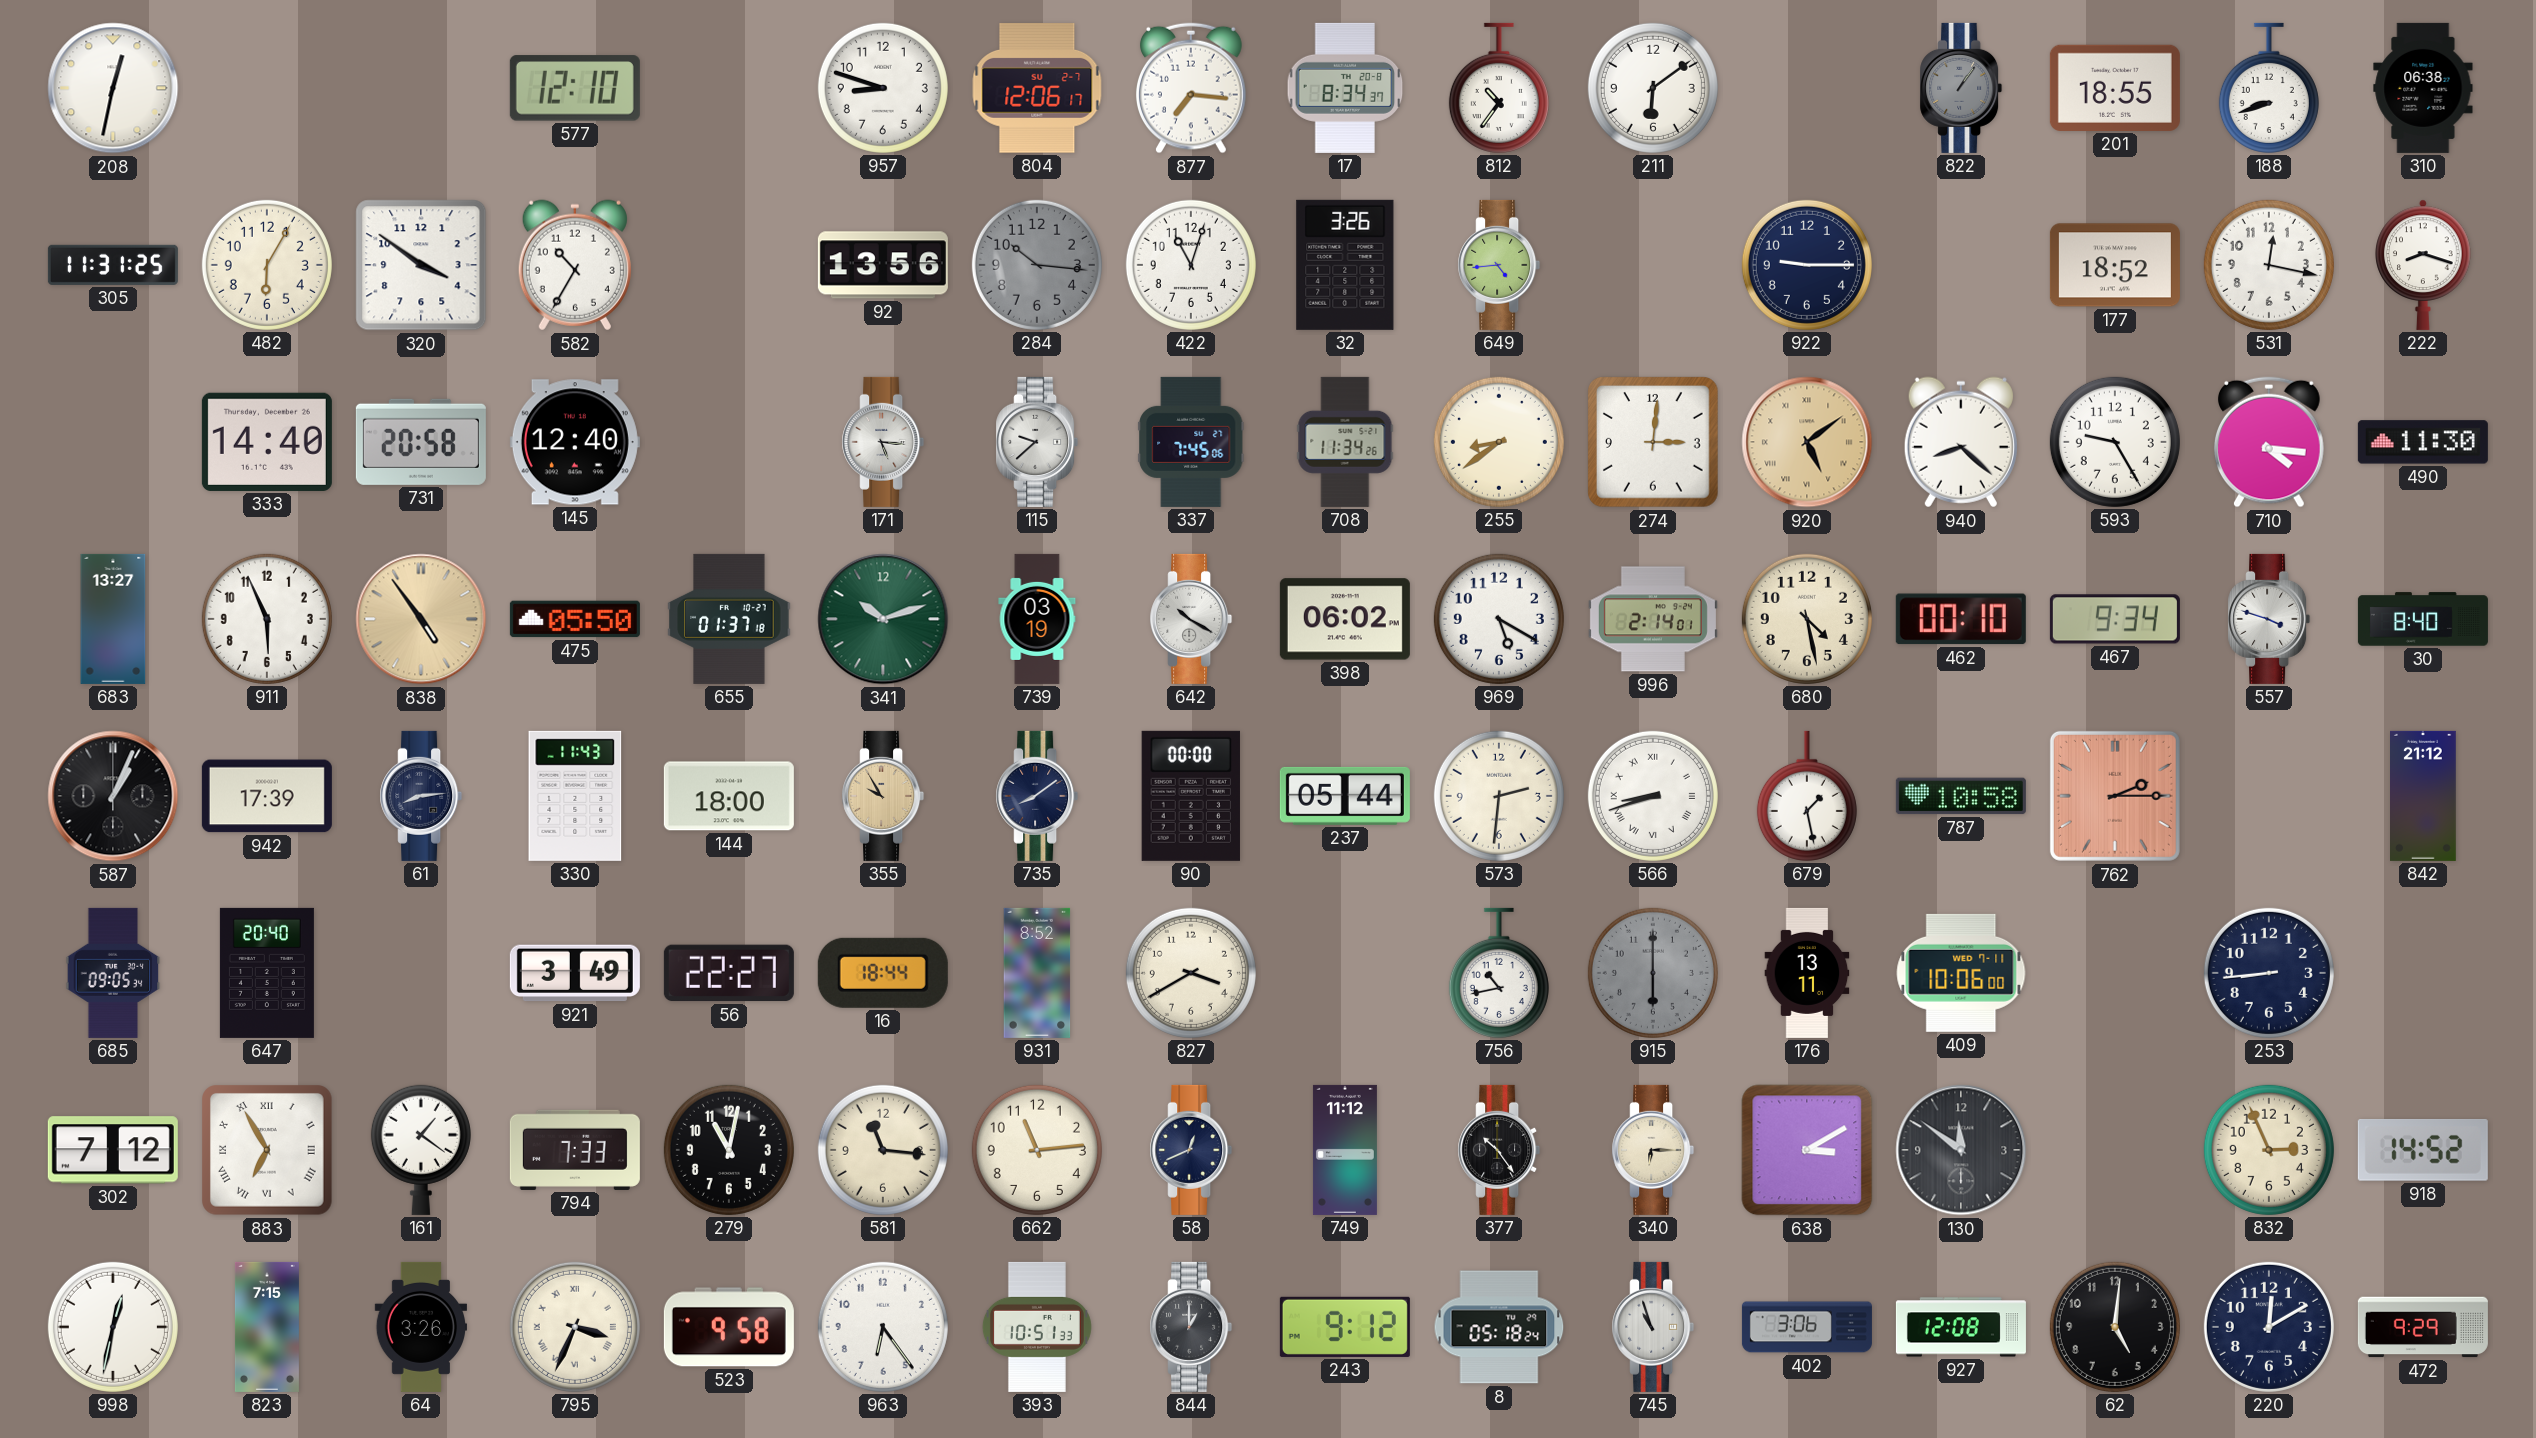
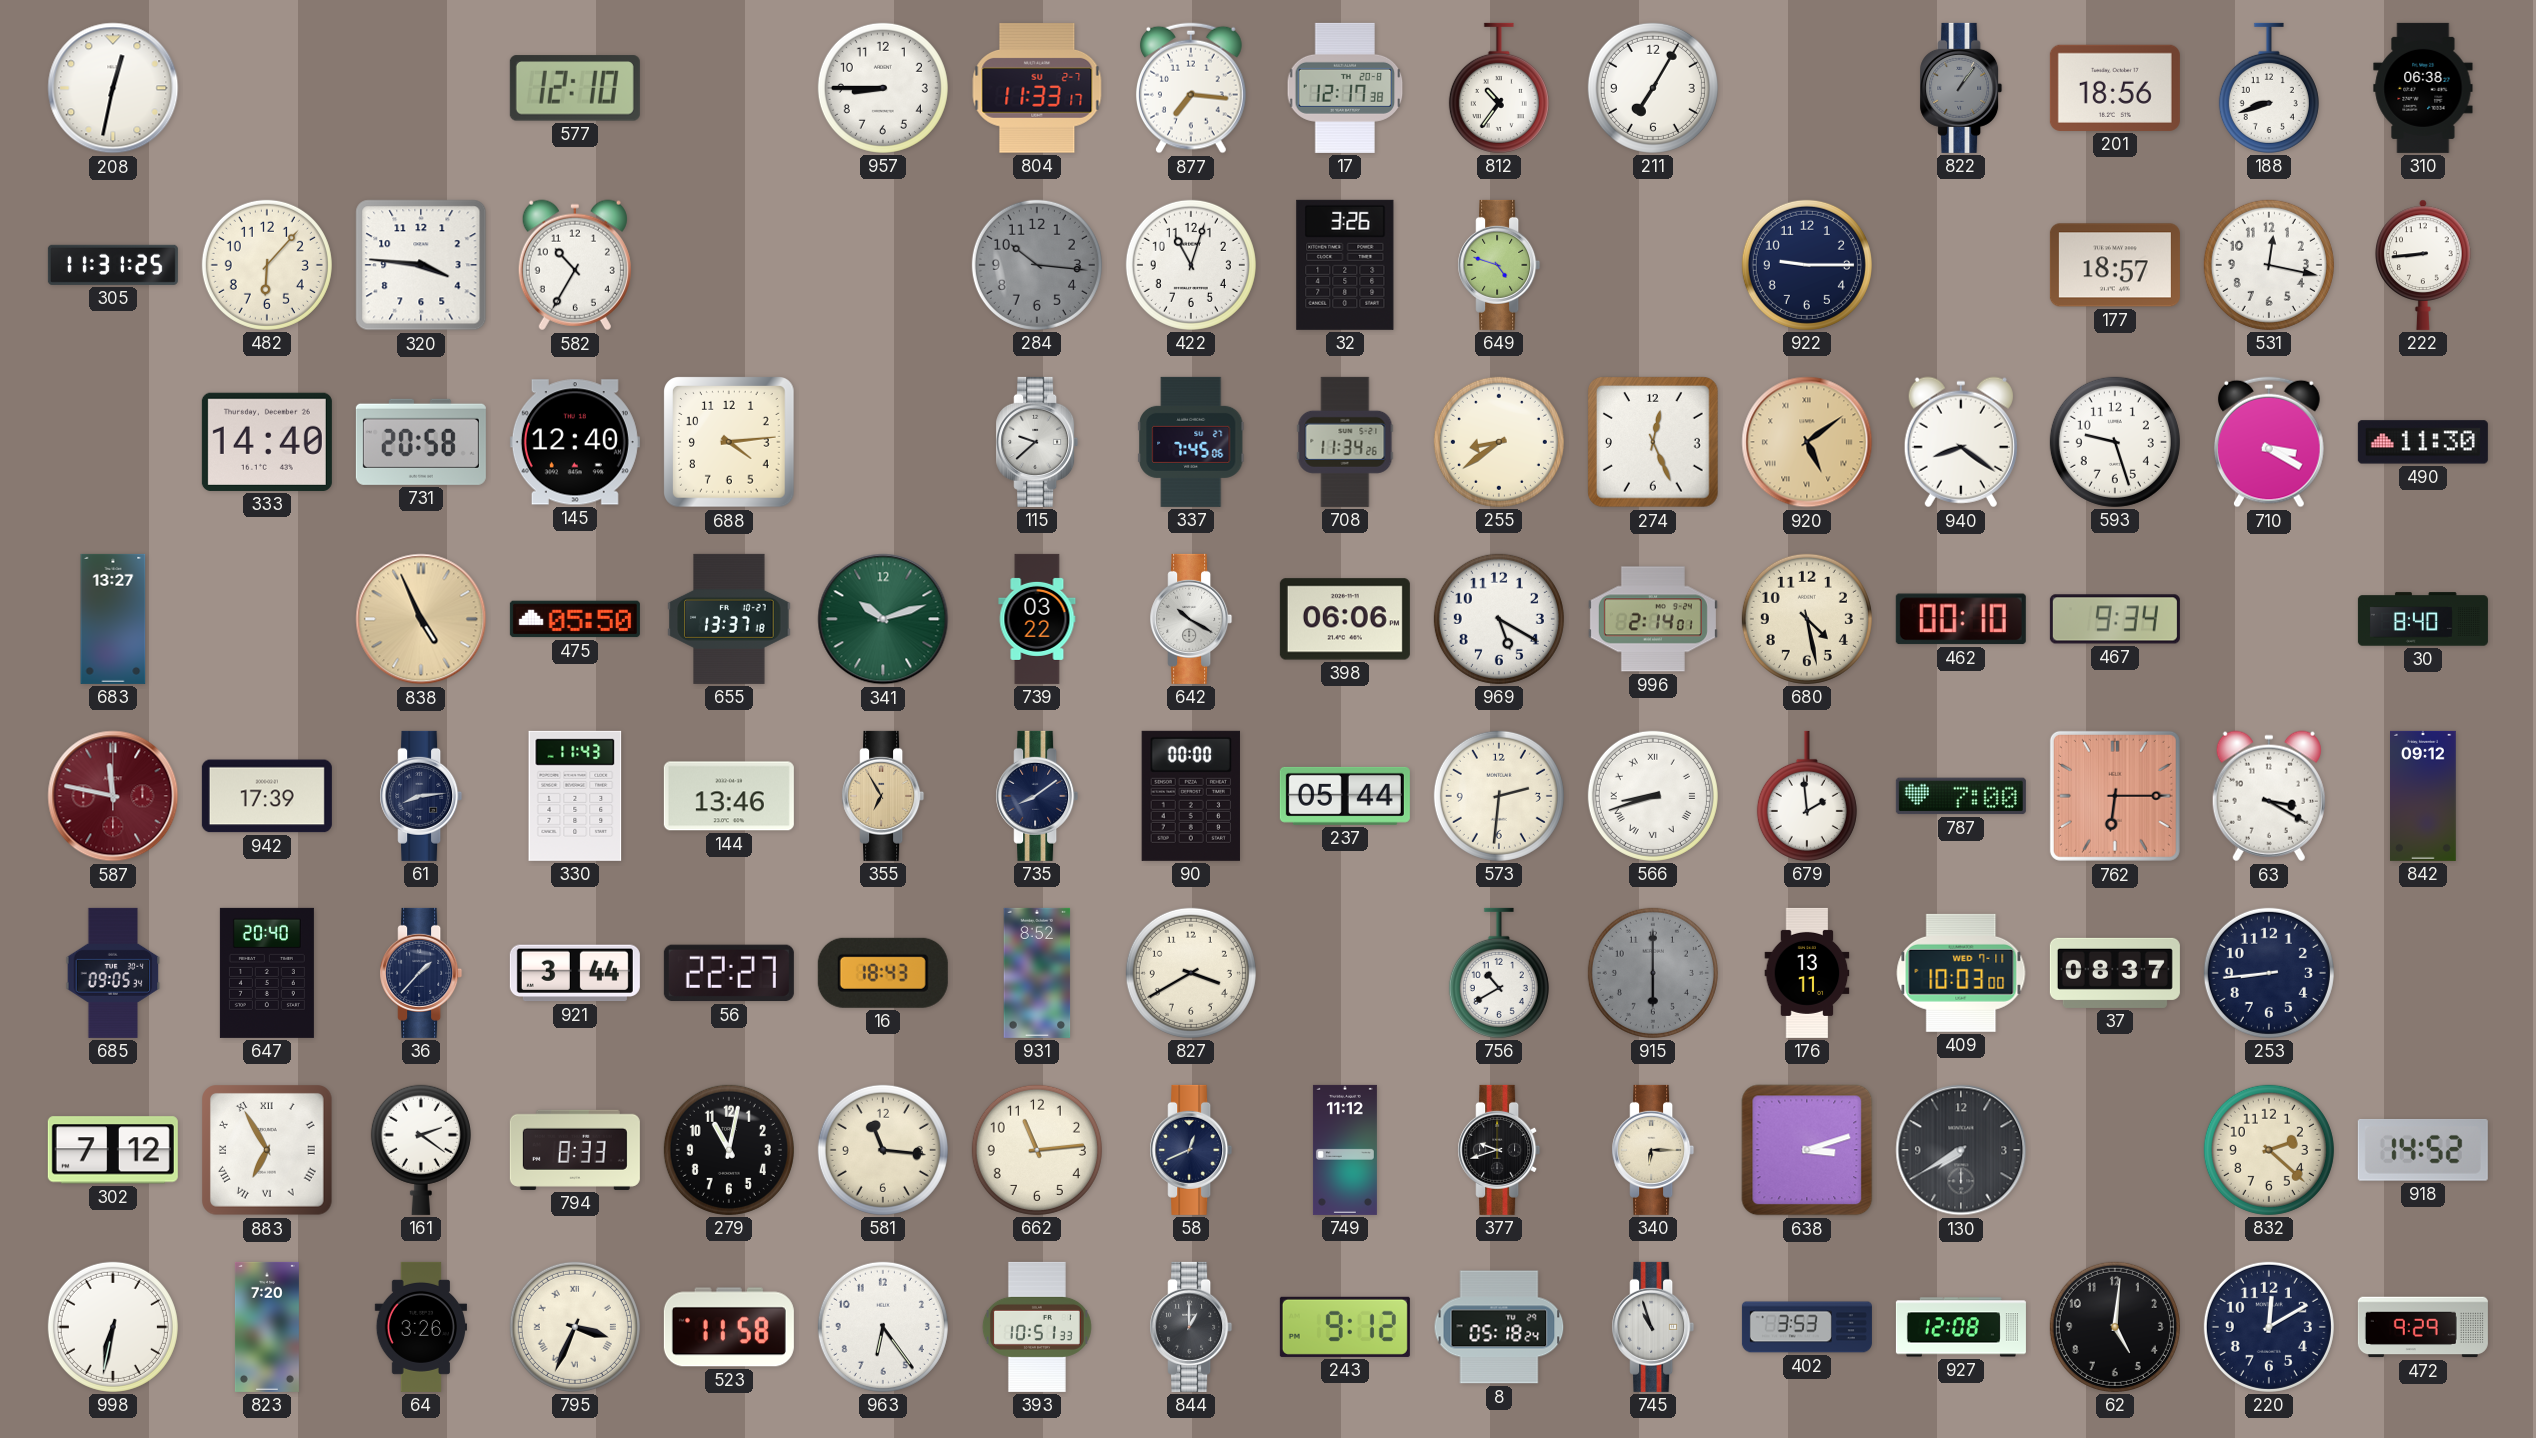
957: 8:48 -> 8:45 (883, 88)
804: 12:06 -> 11:33 (1037, 89)
17: 8:34 -> 12:17 (1345, 88)
211: 6:09 -> 7:05 (1653, 88)
201: 18:55 -> 18:56 (2115, 88)
482: 6:05 -> 6:07 (267, 265)
320: 3:51 -> 3:46 (421, 265)
92: 13:56 -> none (883, 265)
649: 4:44 -> 4:48 (1499, 265)
177: 18:52 -> 18:57 (2115, 265)
222: 8:18 -> 8:44 (2423, 265)
688: none -> 4:14 (730, 443)
171: 5:16 -> none (883, 442)
274: 3:01 -> 12:26 (1654, 443)
940: 8:22 -> 8:21 (1961, 442)
593: 9:25 -> 9:27 (2115, 442)
710: 4:16 -> 3:20 (2269, 442)
911: 5:56 -> none (267, 619)
838: 4:54 -> 4:56 (421, 619)
655: 01:37 -> 13:37 (729, 619)
739: 03:19 -> 03:22 (1037, 619)
398: 06:02 -> 06:06 (1345, 619)
557: 3:48 -> none (2269, 619)
587: 1:04 -> 11:47 (113, 796)
587 dial: black -> burgundy (113, 796)
144: 18:00 -> 13:46 (729, 796)
355: 9:55 -> 6:55 (883, 796)
679: 1:28 -> 1:59 (1807, 796)
787: 10:58 -> 7:00 (1961, 796)
762: 2:15 -> 6:15 (2115, 796)
63: none -> 3:20 (2269, 796)
842: 21:12 -> 09:12 (2424, 796)
36: none -> 1:37 (421, 973)
921: 3:49 -> 3:44 (575, 973)
16: 18:44 -> 18:43 (883, 973)
756: 10:43 -> 10:40 (1499, 973)
409: 10:06 -> 10:03 (1961, 973)
37: none -> 08:37 (2115, 973)
161: 1:21 -> 2:21 (421, 1150)
794: 7:33 -> 8:33 (575, 1150)
377: 10:24 -> 9:42 (1499, 1150)
638: 3:10 -> 3:12 (1807, 1150)
130: 11:51 -> 7:40 (1961, 1150)
832: 2:56 -> 2:22 (2269, 1150)
998: 12:32 -> 6:32 (113, 1327)
823: 7:15 -> 7:20 (267, 1327)
523: 9:58 -> 11:58 (729, 1327)
402: 3:06 -> 3:53 (1807, 1327)
